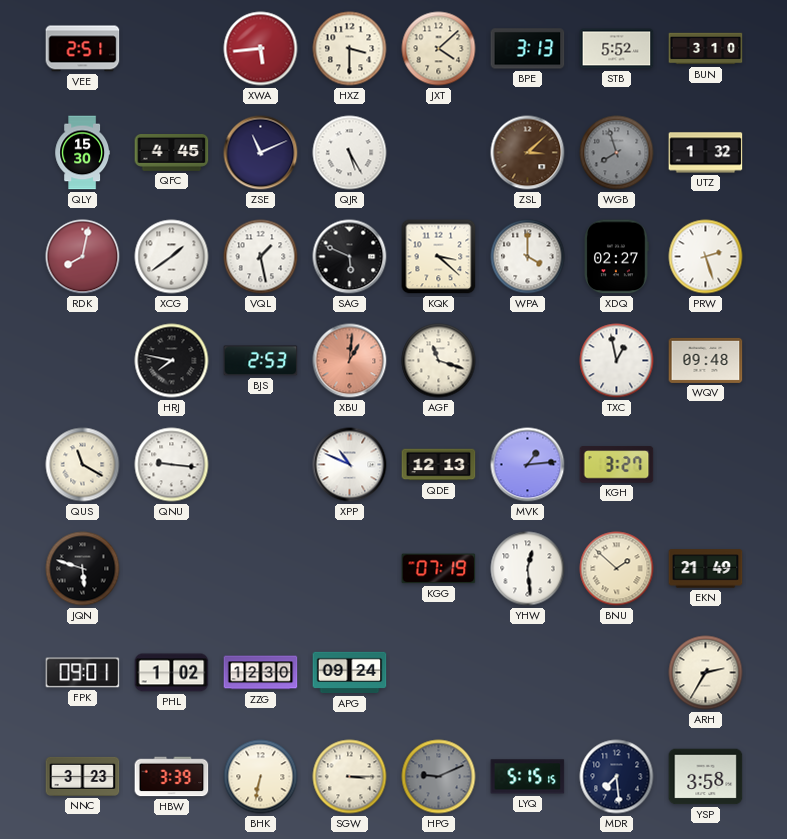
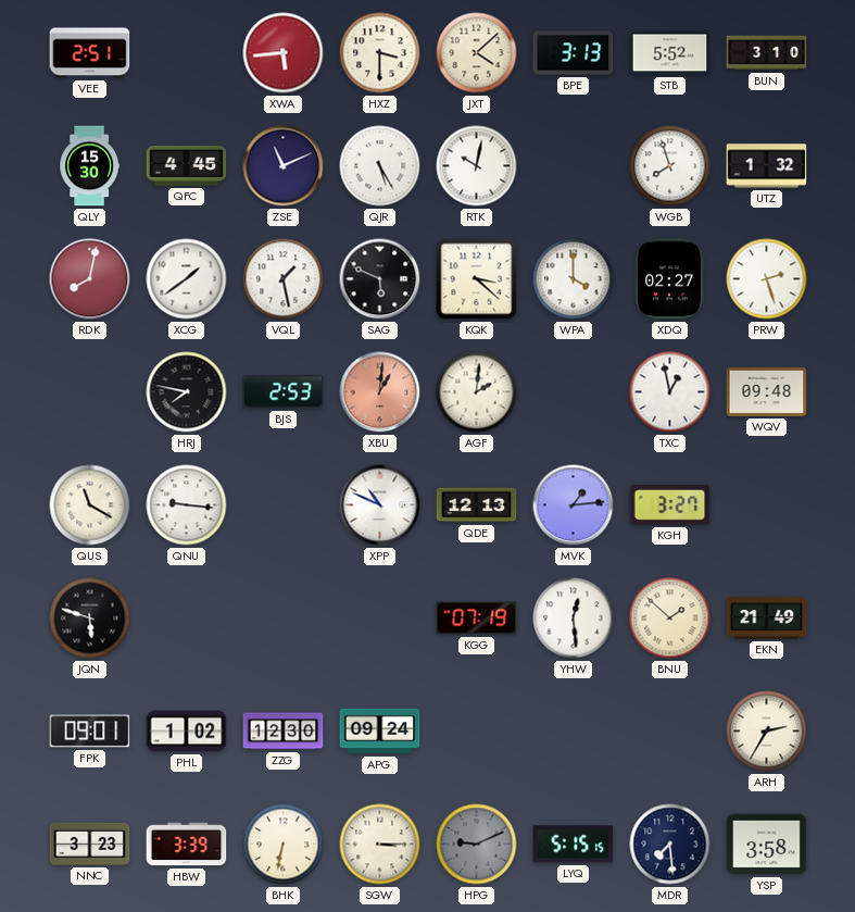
RTK: none -> 10:02 (477, 166)
ZSL: 3:08 -> none (528, 153)
WGB dial: grey -> white (670, 166)
AGF: 11:18 -> 2:01 (477, 392)
